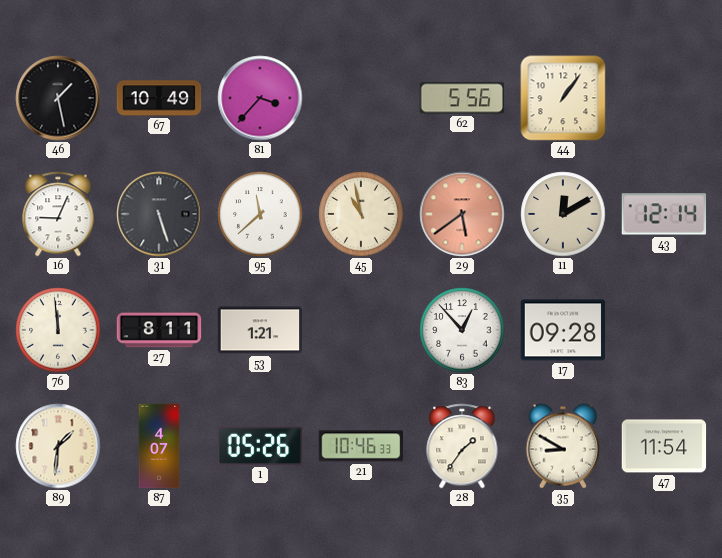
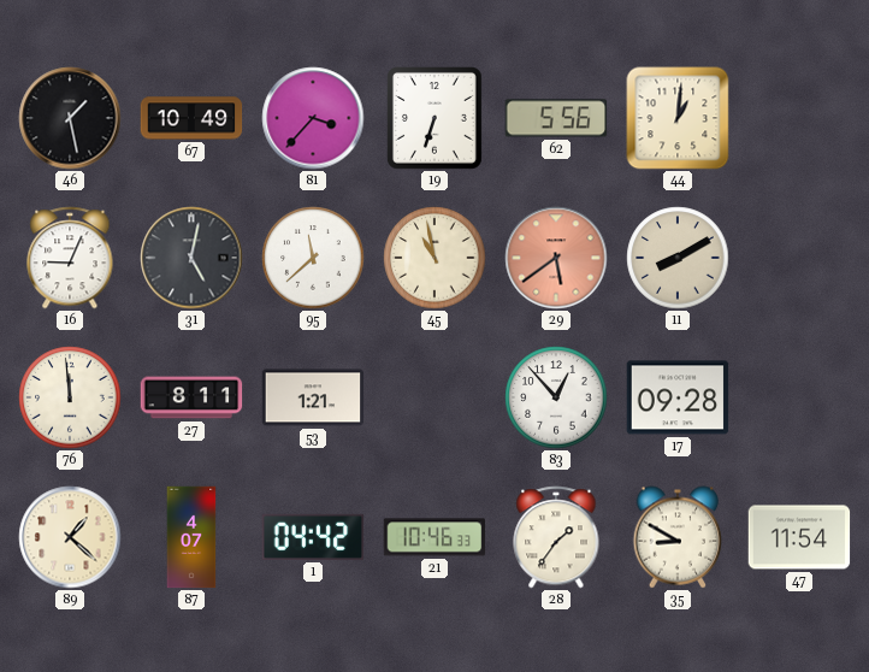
19: none -> 6:33 (436, 119)
44: 1:06 -> 1:01 (678, 118)
31: 5:27 -> 5:02 (191, 258)
11: 12:10 -> 8:10 (678, 258)
43: 12:14 -> none (664, 214)
89: 1:31 -> 1:22 (70, 537)
1: 05:26 -> 04:42 (313, 537)
